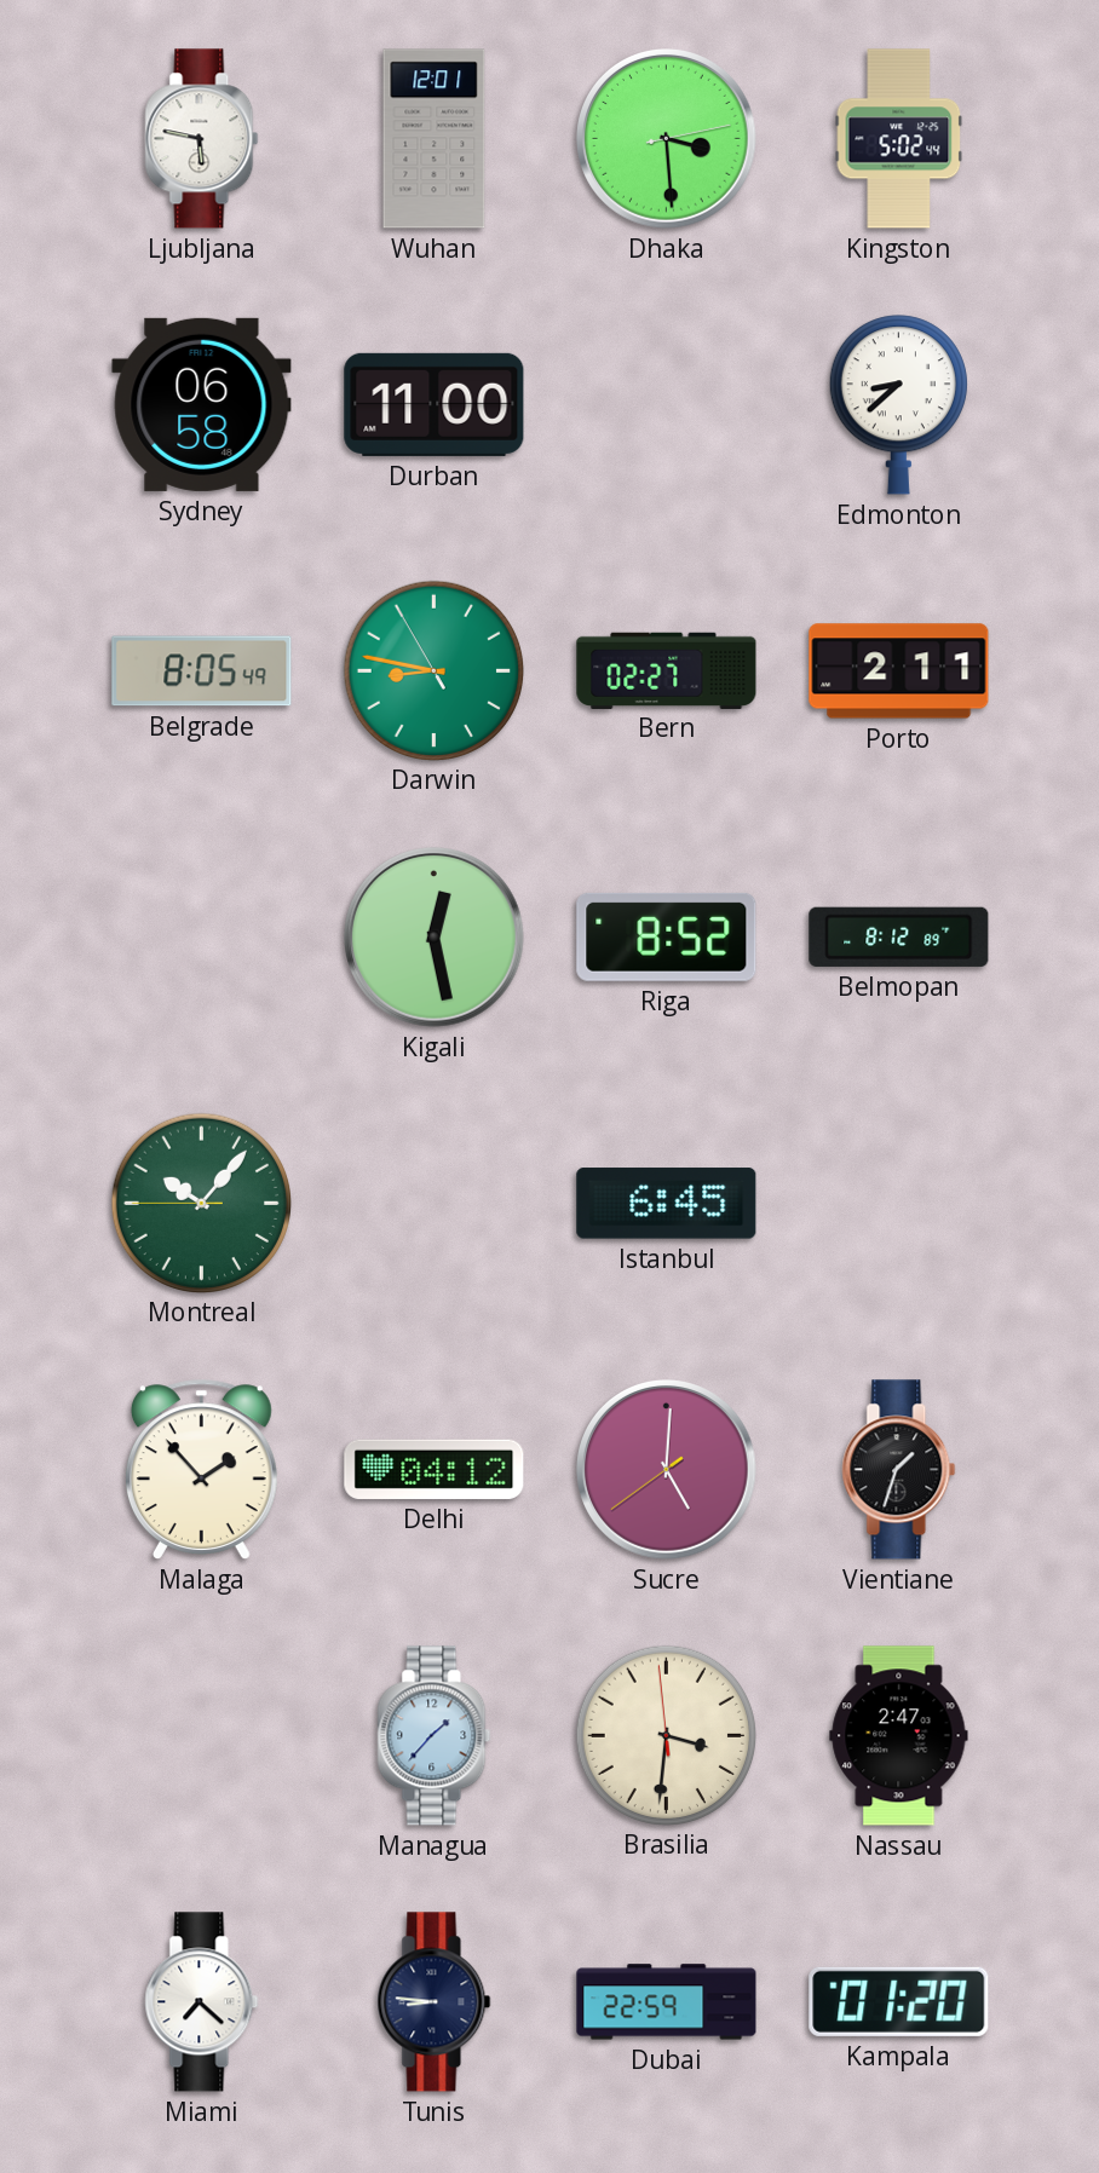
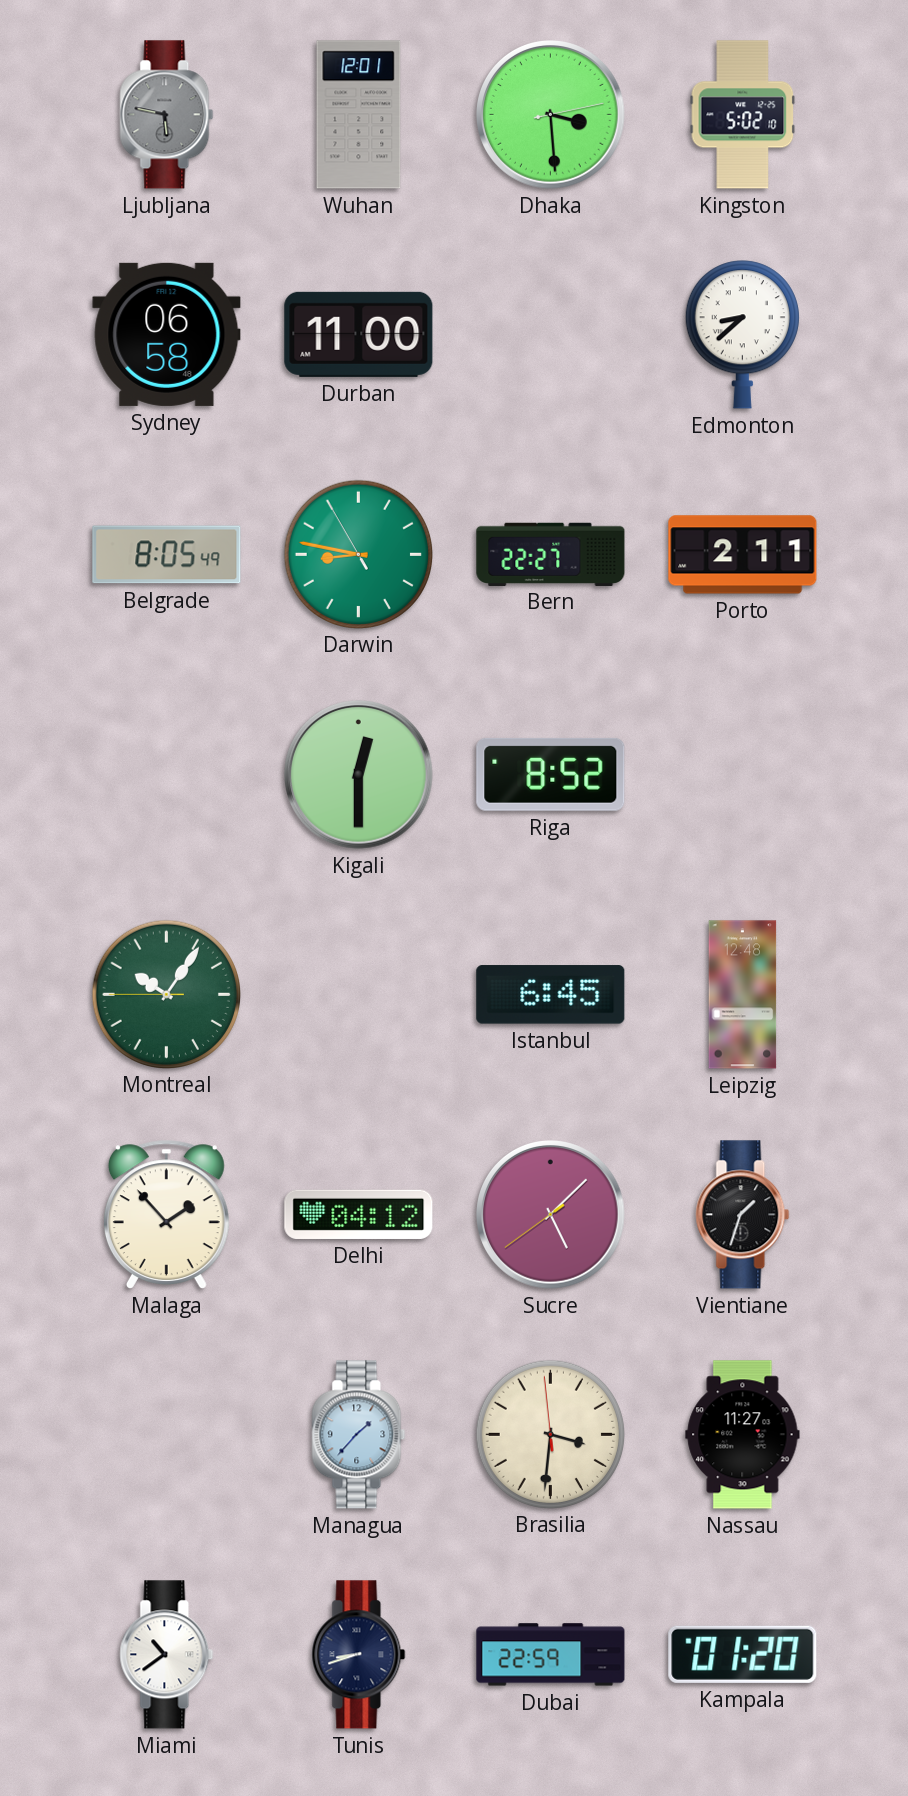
Ljubljana dial: white -> grey (167, 115)
Kingston: 5:02:44 -> 5:02:10 (743, 115)
Bern: 02:27 -> 22:27 (551, 554)
Kigali: 12:28 -> 12:30 (359, 775)
Belmopan: 8:12 -> none (899, 936)
Montreal: 10:06 -> 10:05 (166, 994)
Leipzig: none -> 12:48 (743, 995)
Sucre: 5:00 -> 5:07 (551, 1215)
Nassau: 2:47 -> 11:27 (743, 1435)
Miami: 7:22 -> 10:39 (167, 1655)
Tunis: 8:46 -> 8:42 (359, 1655)
